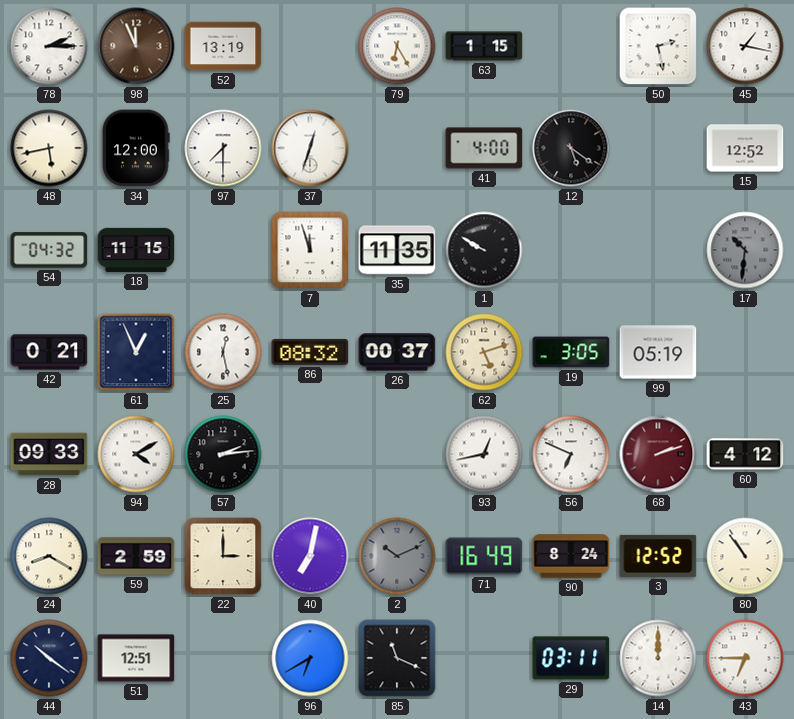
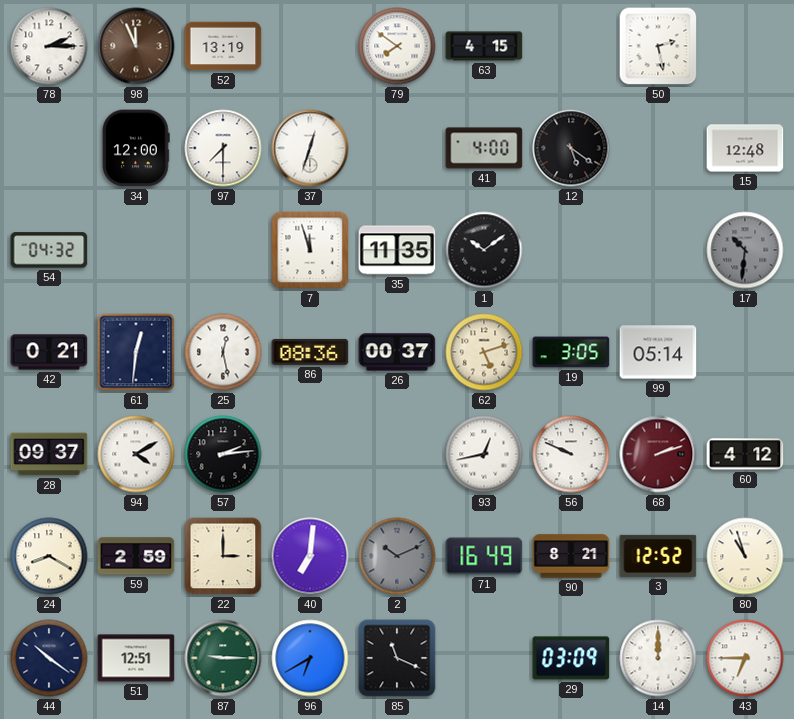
79: 6:25 -> 7:51 (397, 46)
63: 1:15 -> 4:15 (484, 46)
45: 1:17 -> none (745, 46)
48: 5:43 -> none (49, 148)
15: 12:52 -> 12:48 (745, 148)
18: 11:15 -> none (136, 250)
1: 9:50 -> 10:09 (484, 250)
61: 12:56 -> 12:31 (136, 352)
86: 08:32 -> 08:36 (310, 352)
99: 05:19 -> 05:14 (658, 352)
28: 09:33 -> 09:37 (49, 454)
56: 6:49 -> 9:49 (571, 454)
40: 7:02 -> 7:01 (310, 556)
90: 8:24 -> 8:21 (571, 556)
80: 10:54 -> 10:57 (745, 556)
87: none -> 9:15 (223, 658)
29: 03:11 -> 03:09 (571, 658)
